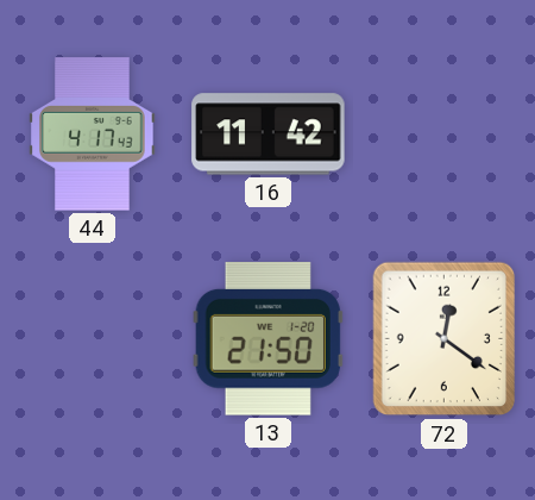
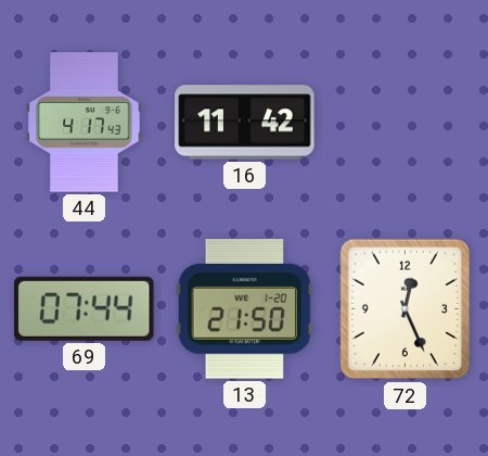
69: none -> 07:44 (85, 308)
72: 12:21 -> 12:26 (406, 309)
